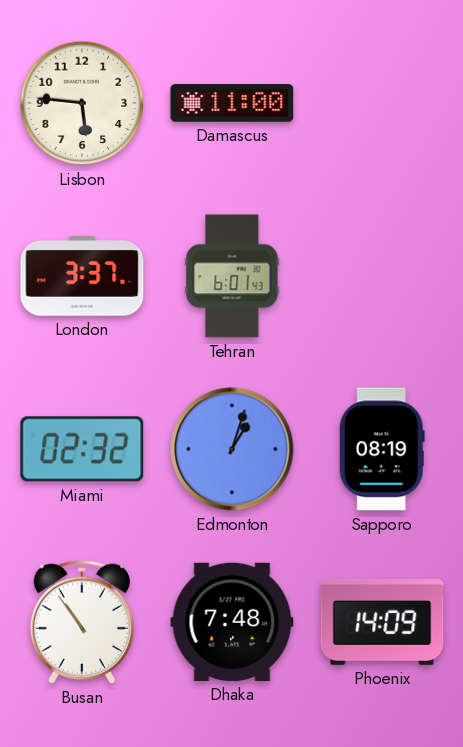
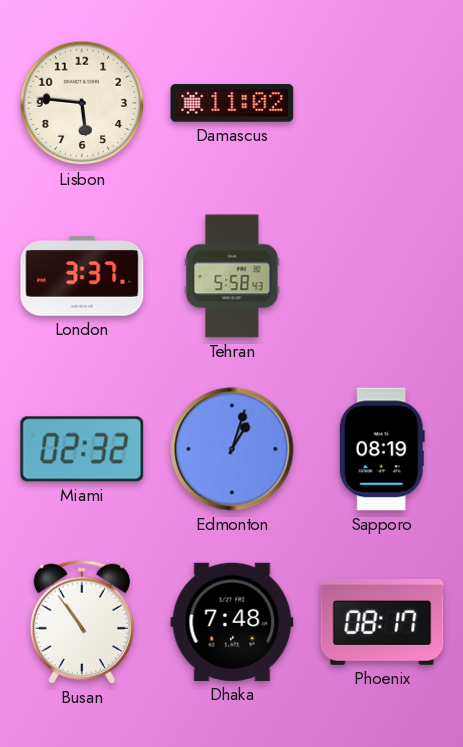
Damascus: 11:00 -> 11:02 (232, 103)
Tehran: 6:01 -> 5:58 (232, 276)
Phoenix: 14:09 -> 08:17 (382, 622)
